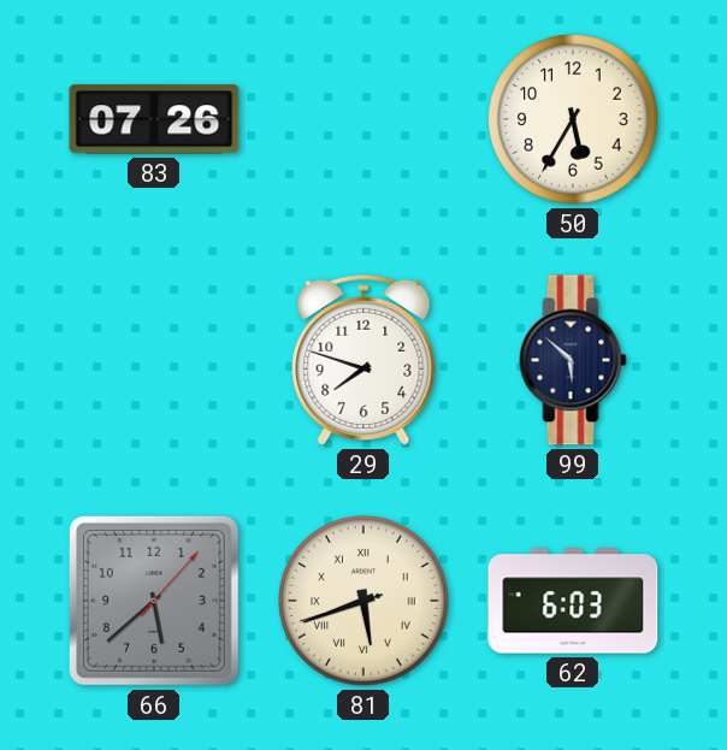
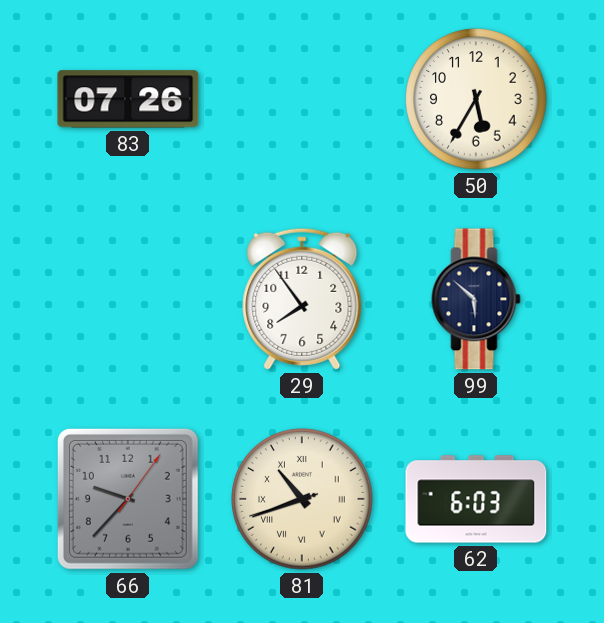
29: 7:48 -> 7:54 (302, 299)
66: 5:38 -> 9:37 (128, 499)
81: 5:41 -> 10:41 (302, 499)
